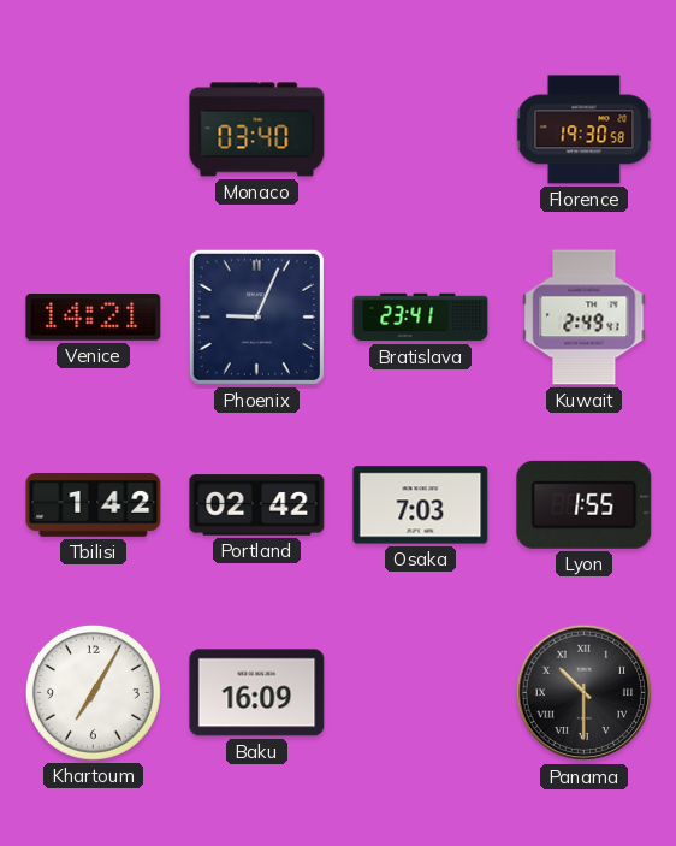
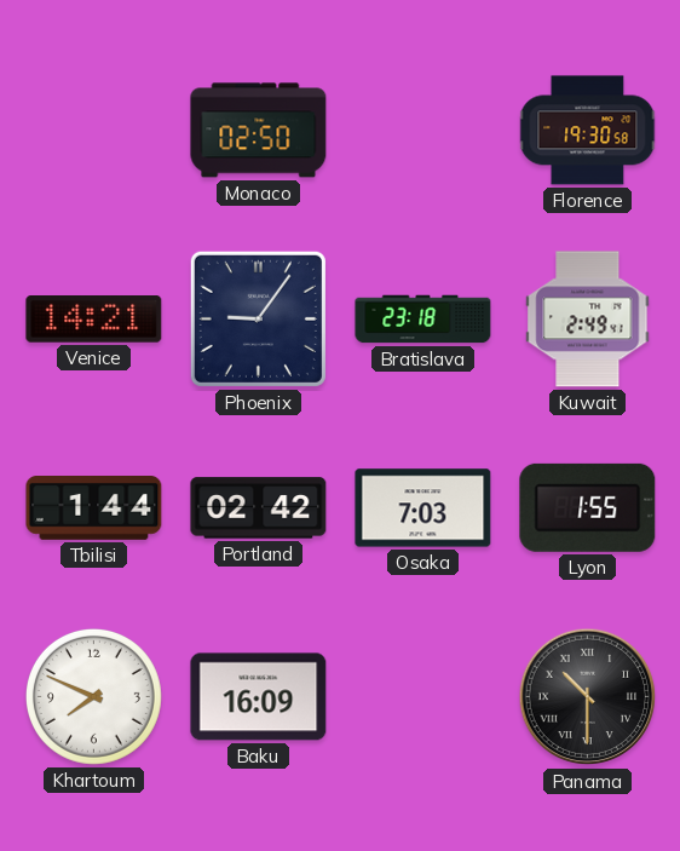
Monaco: 03:40 -> 02:50 (259, 131)
Phoenix: 9:04 -> 9:06 (258, 318)
Bratislava: 23:41 -> 23:18 (423, 320)
Tbilisi: 1:42 -> 1:44 (94, 508)
Khartoum: 7:05 -> 7:49 (93, 696)
